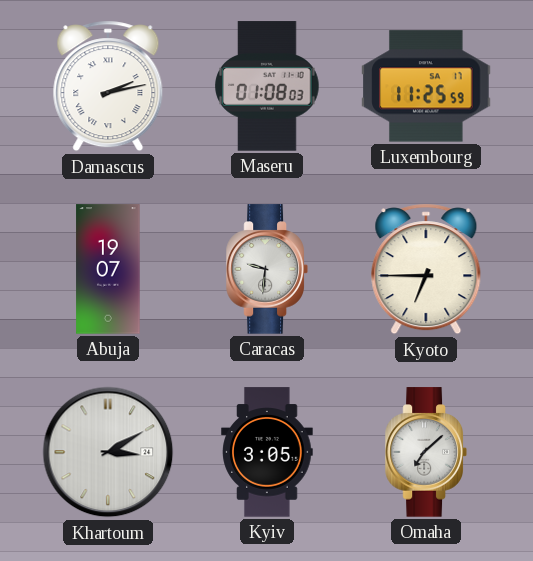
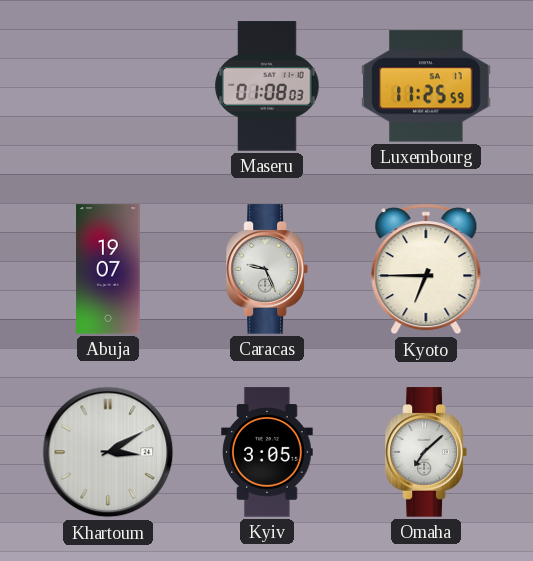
Damascus: 2:13 -> none (108, 86)
Caracas: 9:31 -> 9:26 (267, 269)
